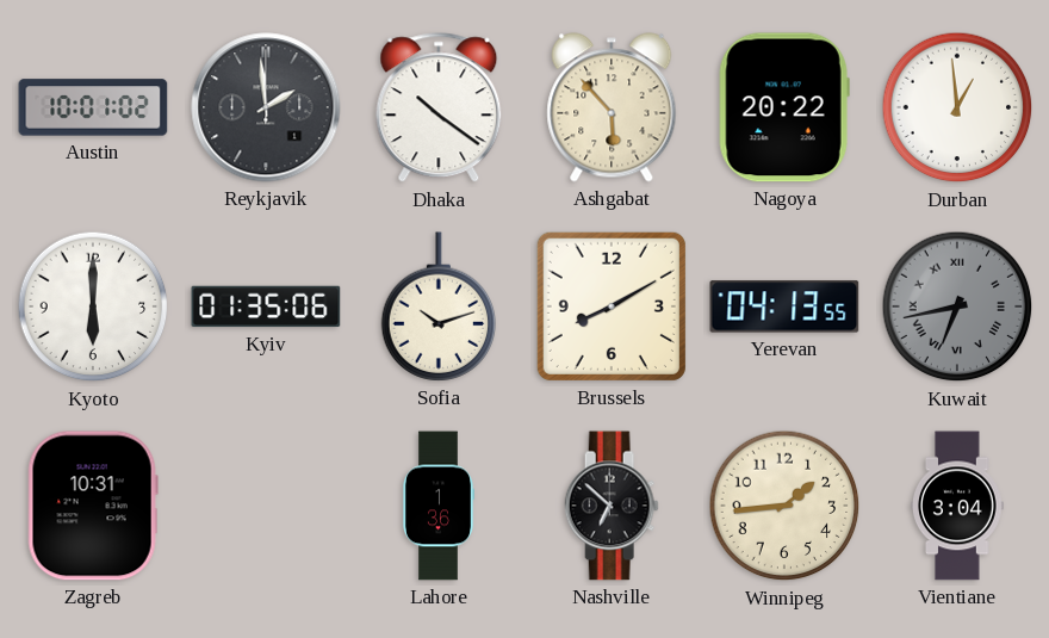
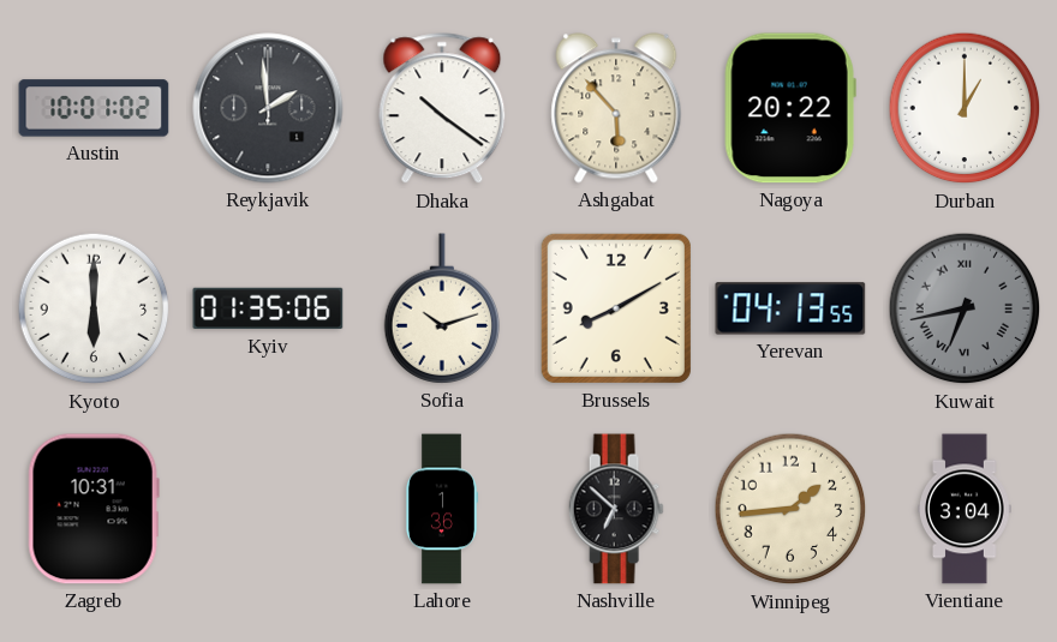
Durban: 12:59 -> 1:00 (965, 108)
